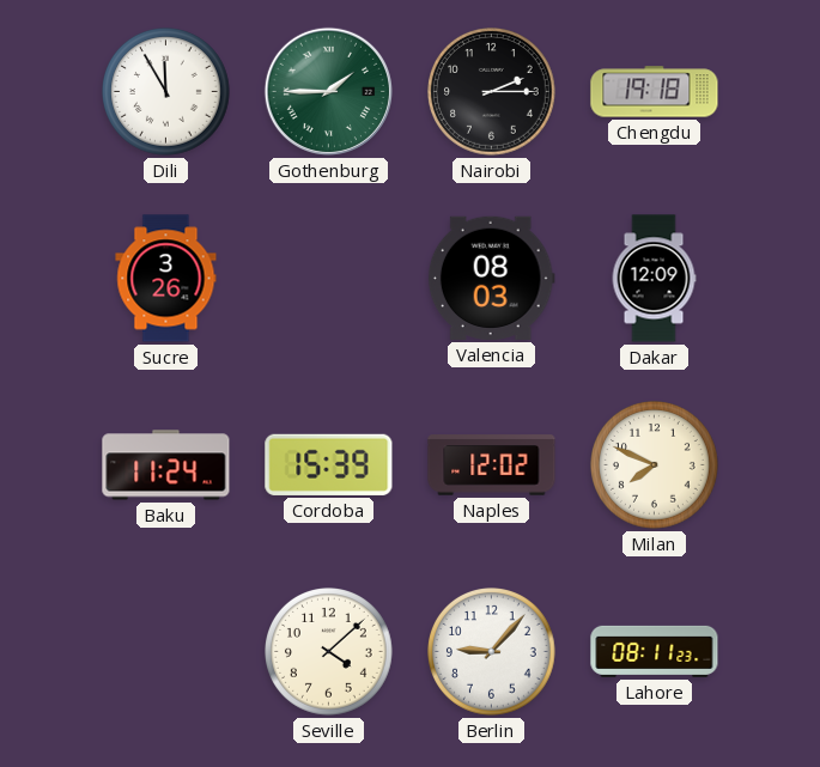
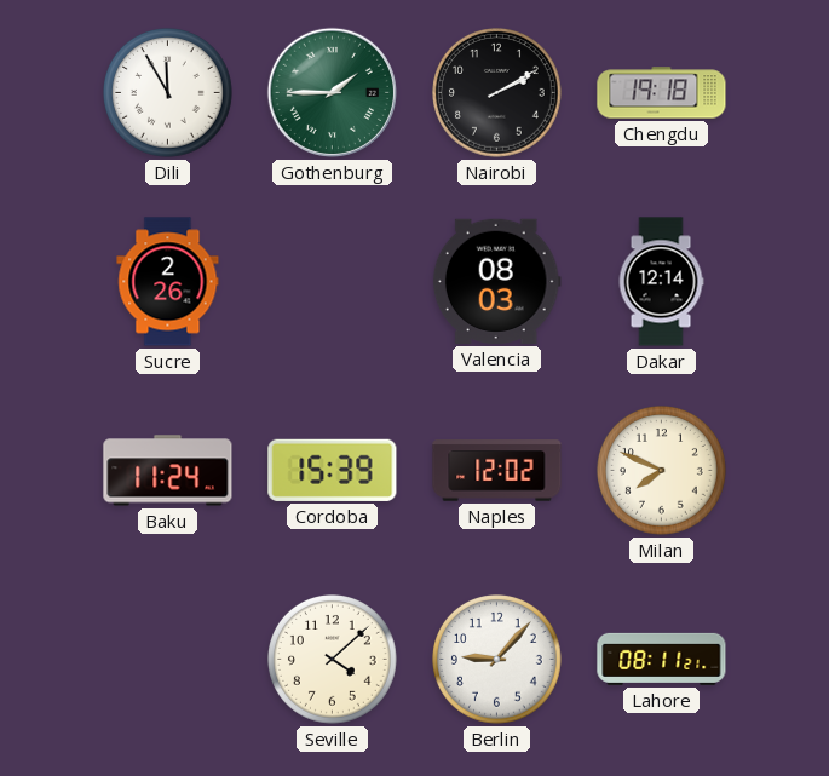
Nairobi: 2:15 -> 2:10 (497, 93)
Sucre: 3:26 -> 2:26 (168, 282)
Dakar: 12:09 -> 12:14 (661, 282)
Lahore: 08:11:23 -> 08:11:21 (662, 659)
